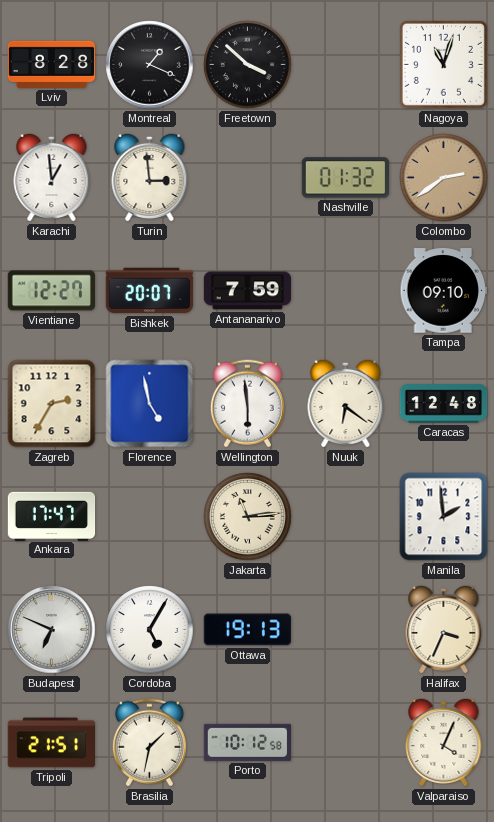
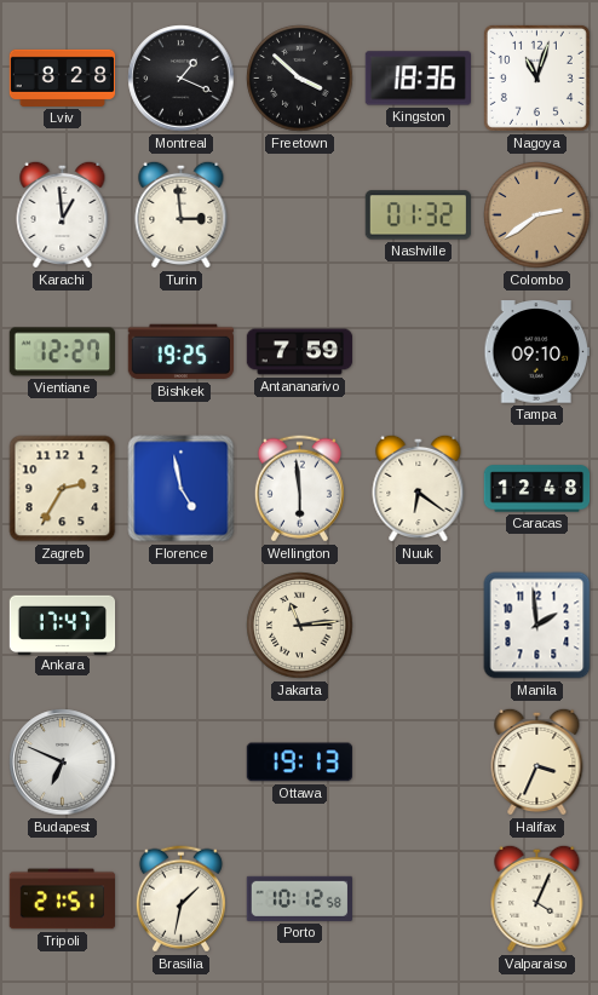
Kingston: none -> 18:36 (418, 79)
Bishkek: 20:07 -> 19:25 (180, 352)
Cordoba: 5:05 -> none (150, 630)
